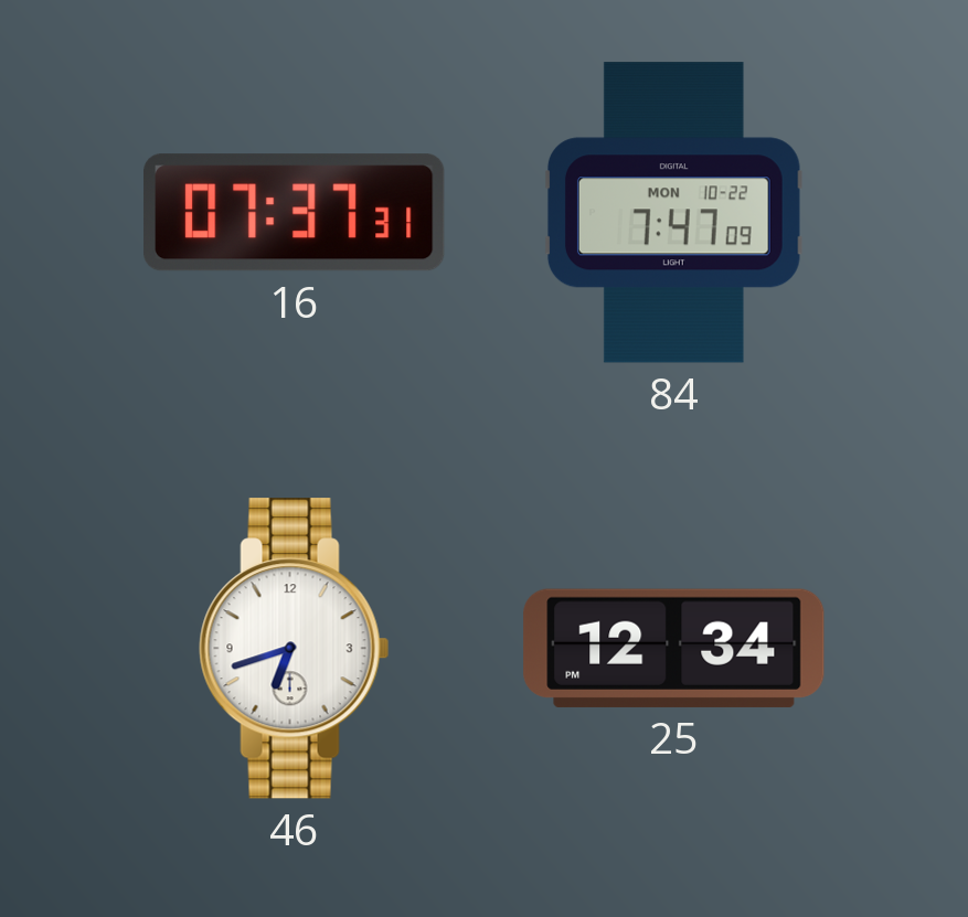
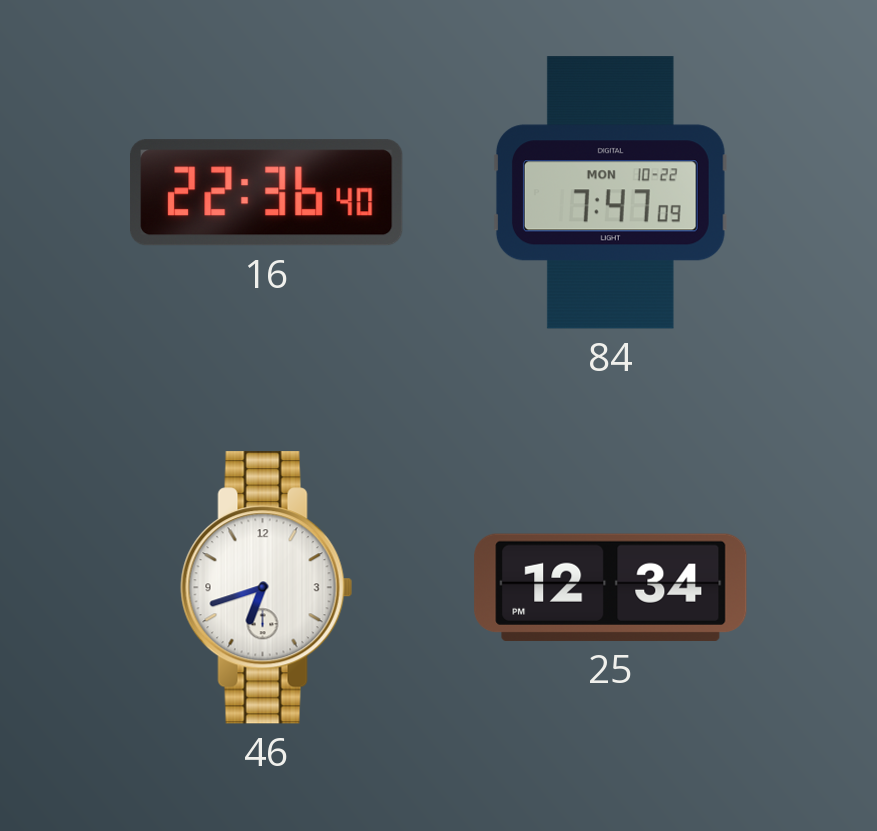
16: 07:37 -> 22:36 (267, 193)
